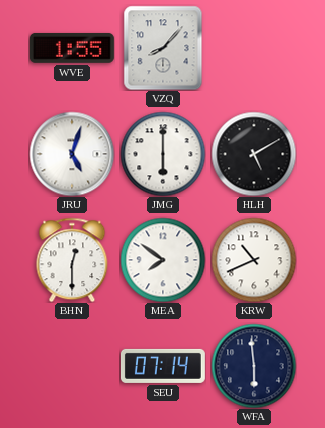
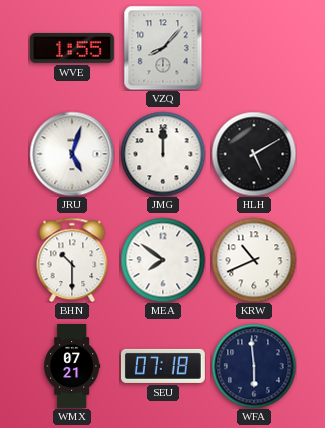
JMG: 6:00 -> 12:00 (163, 154)
BHN: 12:30 -> 10:30 (72, 260)
WMX: none -> 07:21 (72, 367)
SEU: 07:14 -> 07:18 (163, 366)
